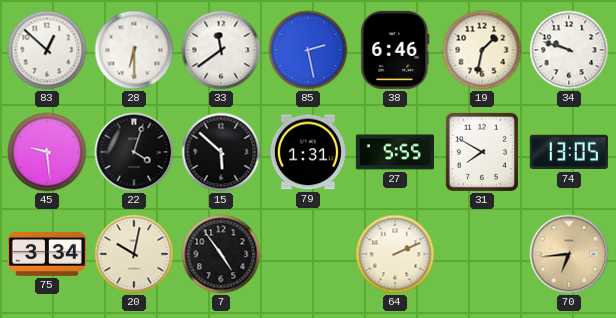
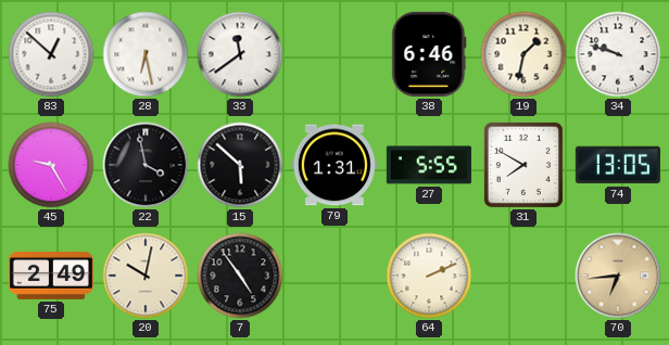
28: 6:30 -> 6:28 (146, 54)
85: 2:28 -> none (308, 50)
45: 9:29 -> 9:25 (51, 165)
22: 4:03 -> 3:58 (146, 165)
75: 3:34 -> 2:49 (51, 276)
